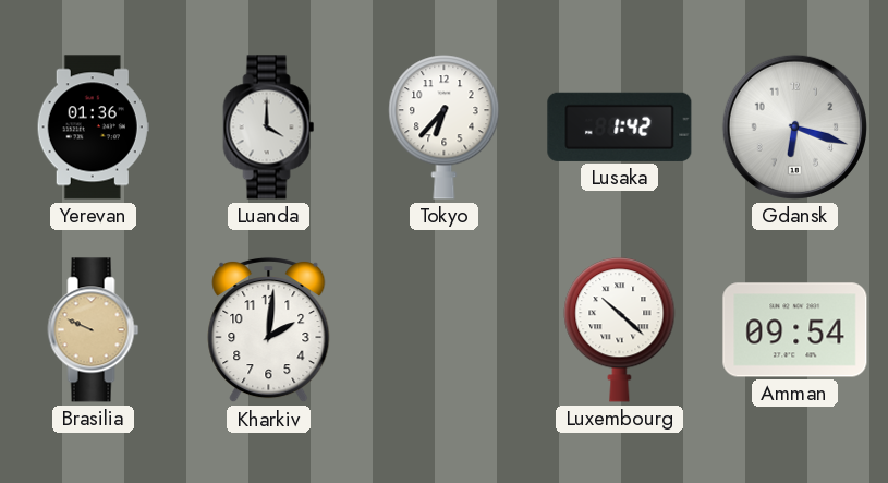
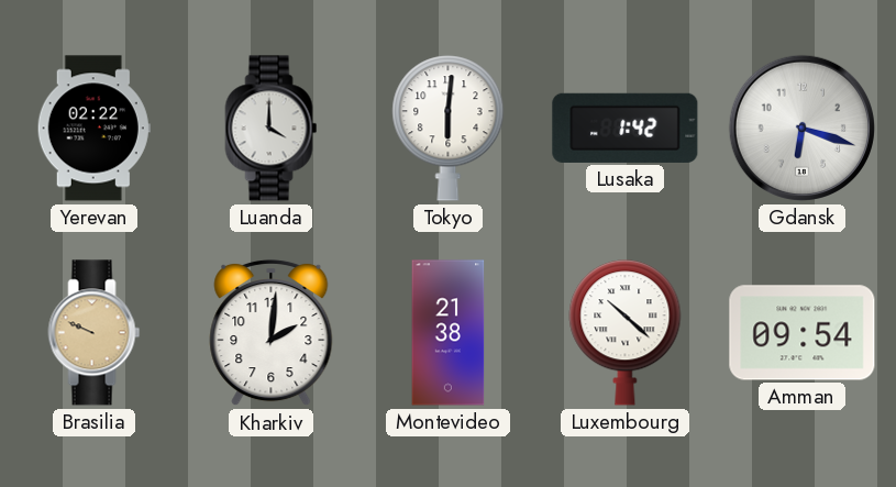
Yerevan: 01:36 -> 02:22 (93, 129)
Tokyo: 6:37 -> 6:01 (449, 129)
Montevideo: none -> 21:38 (449, 333)
